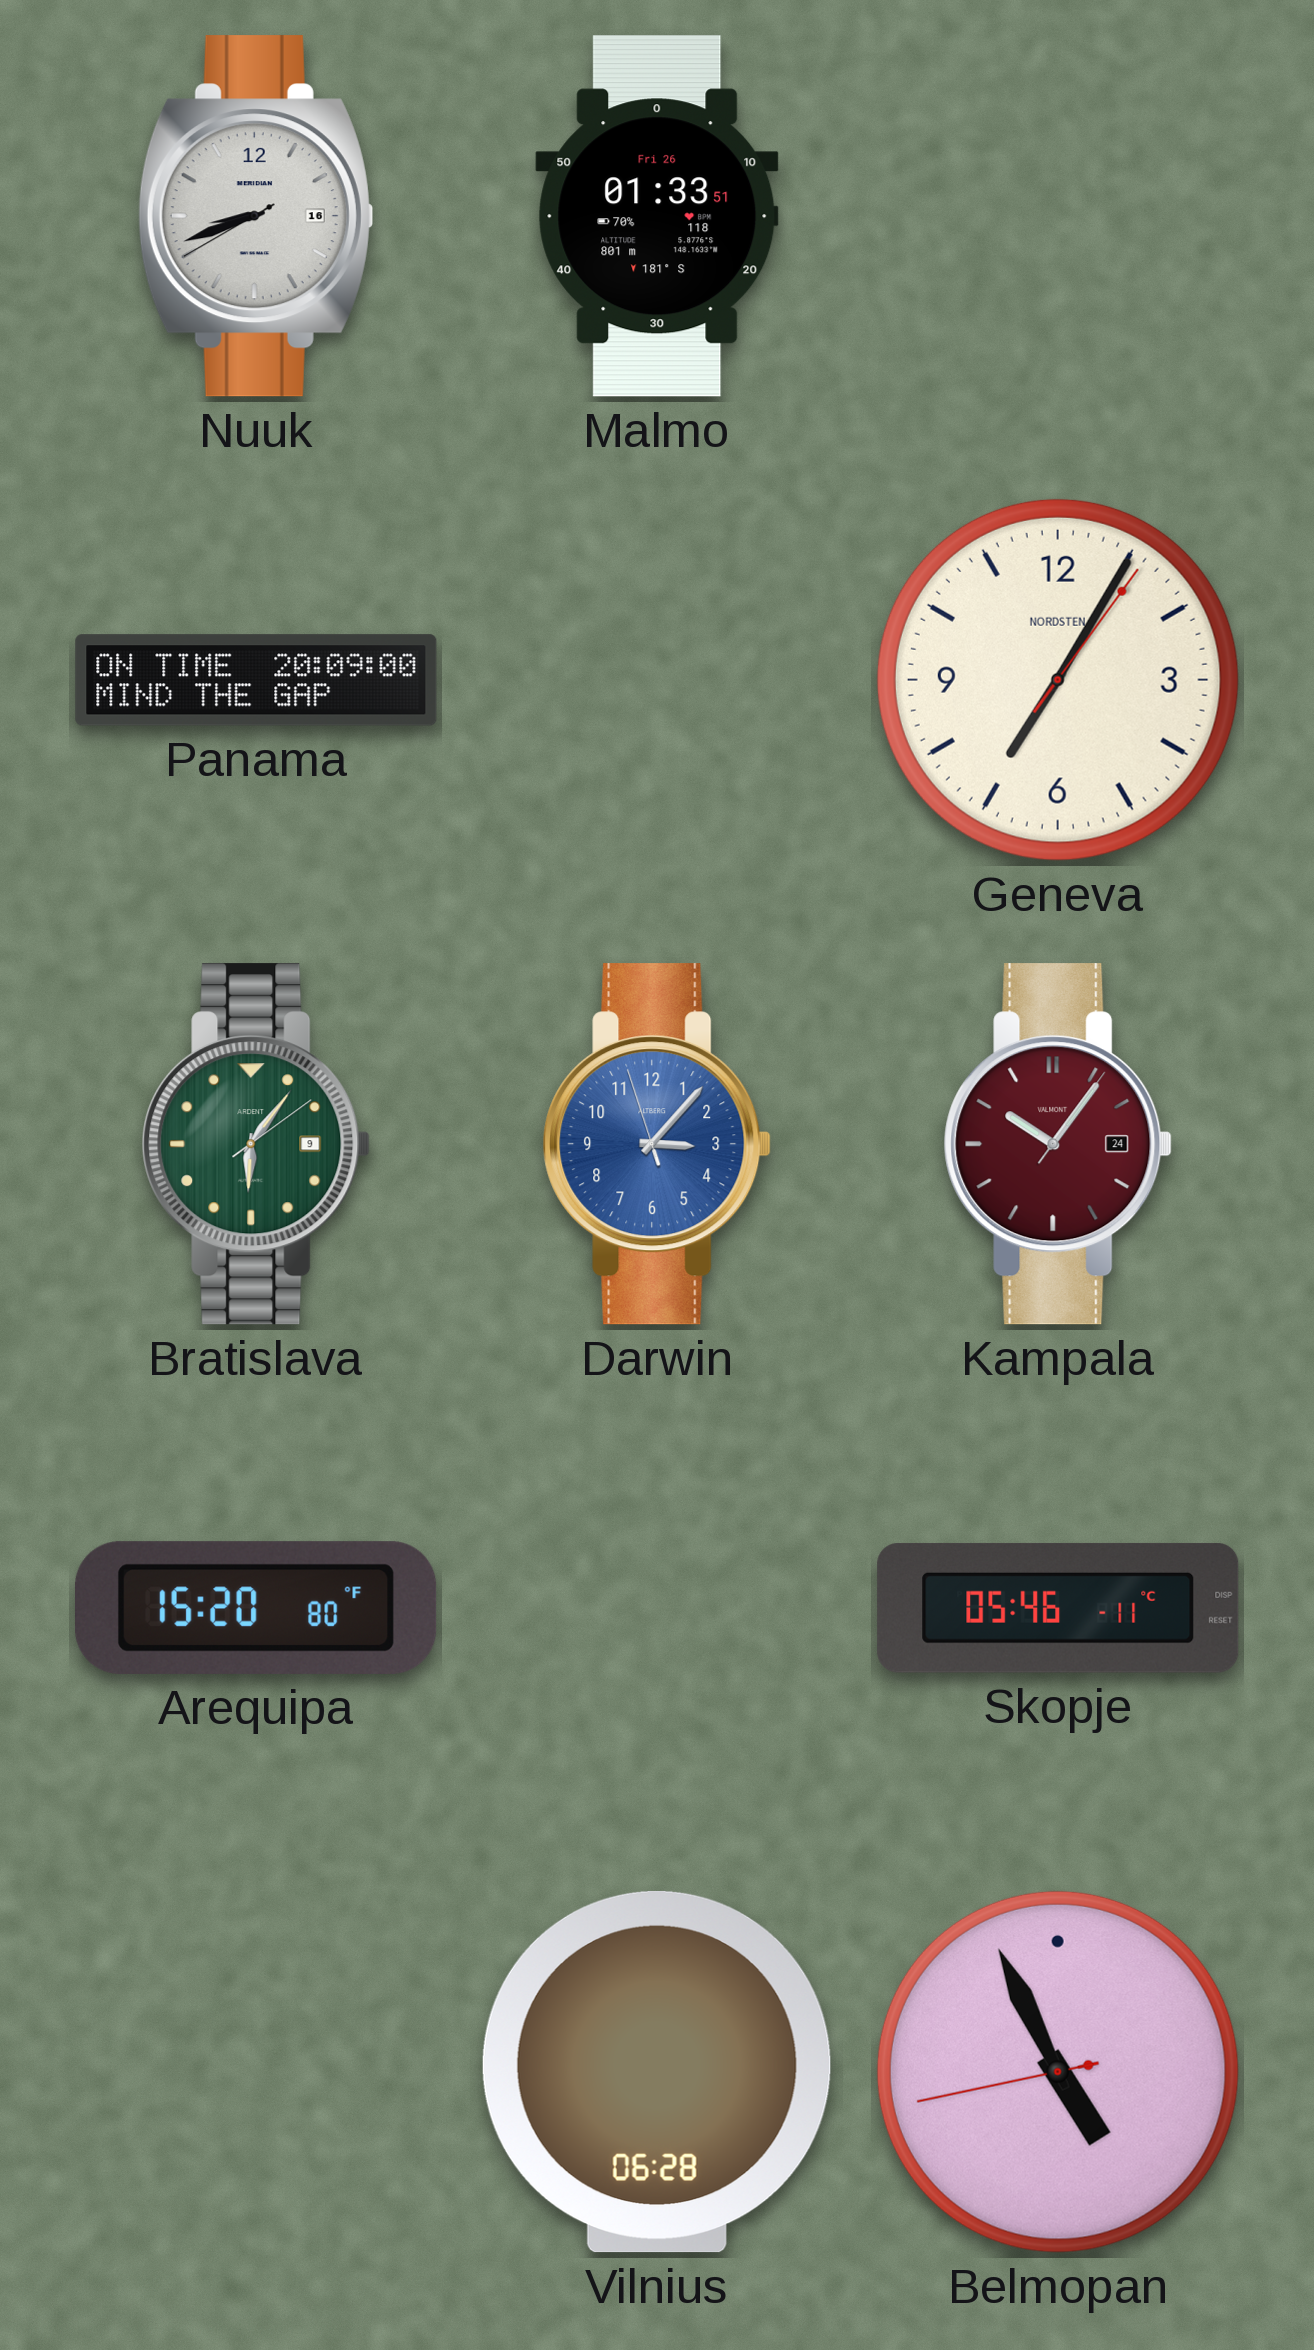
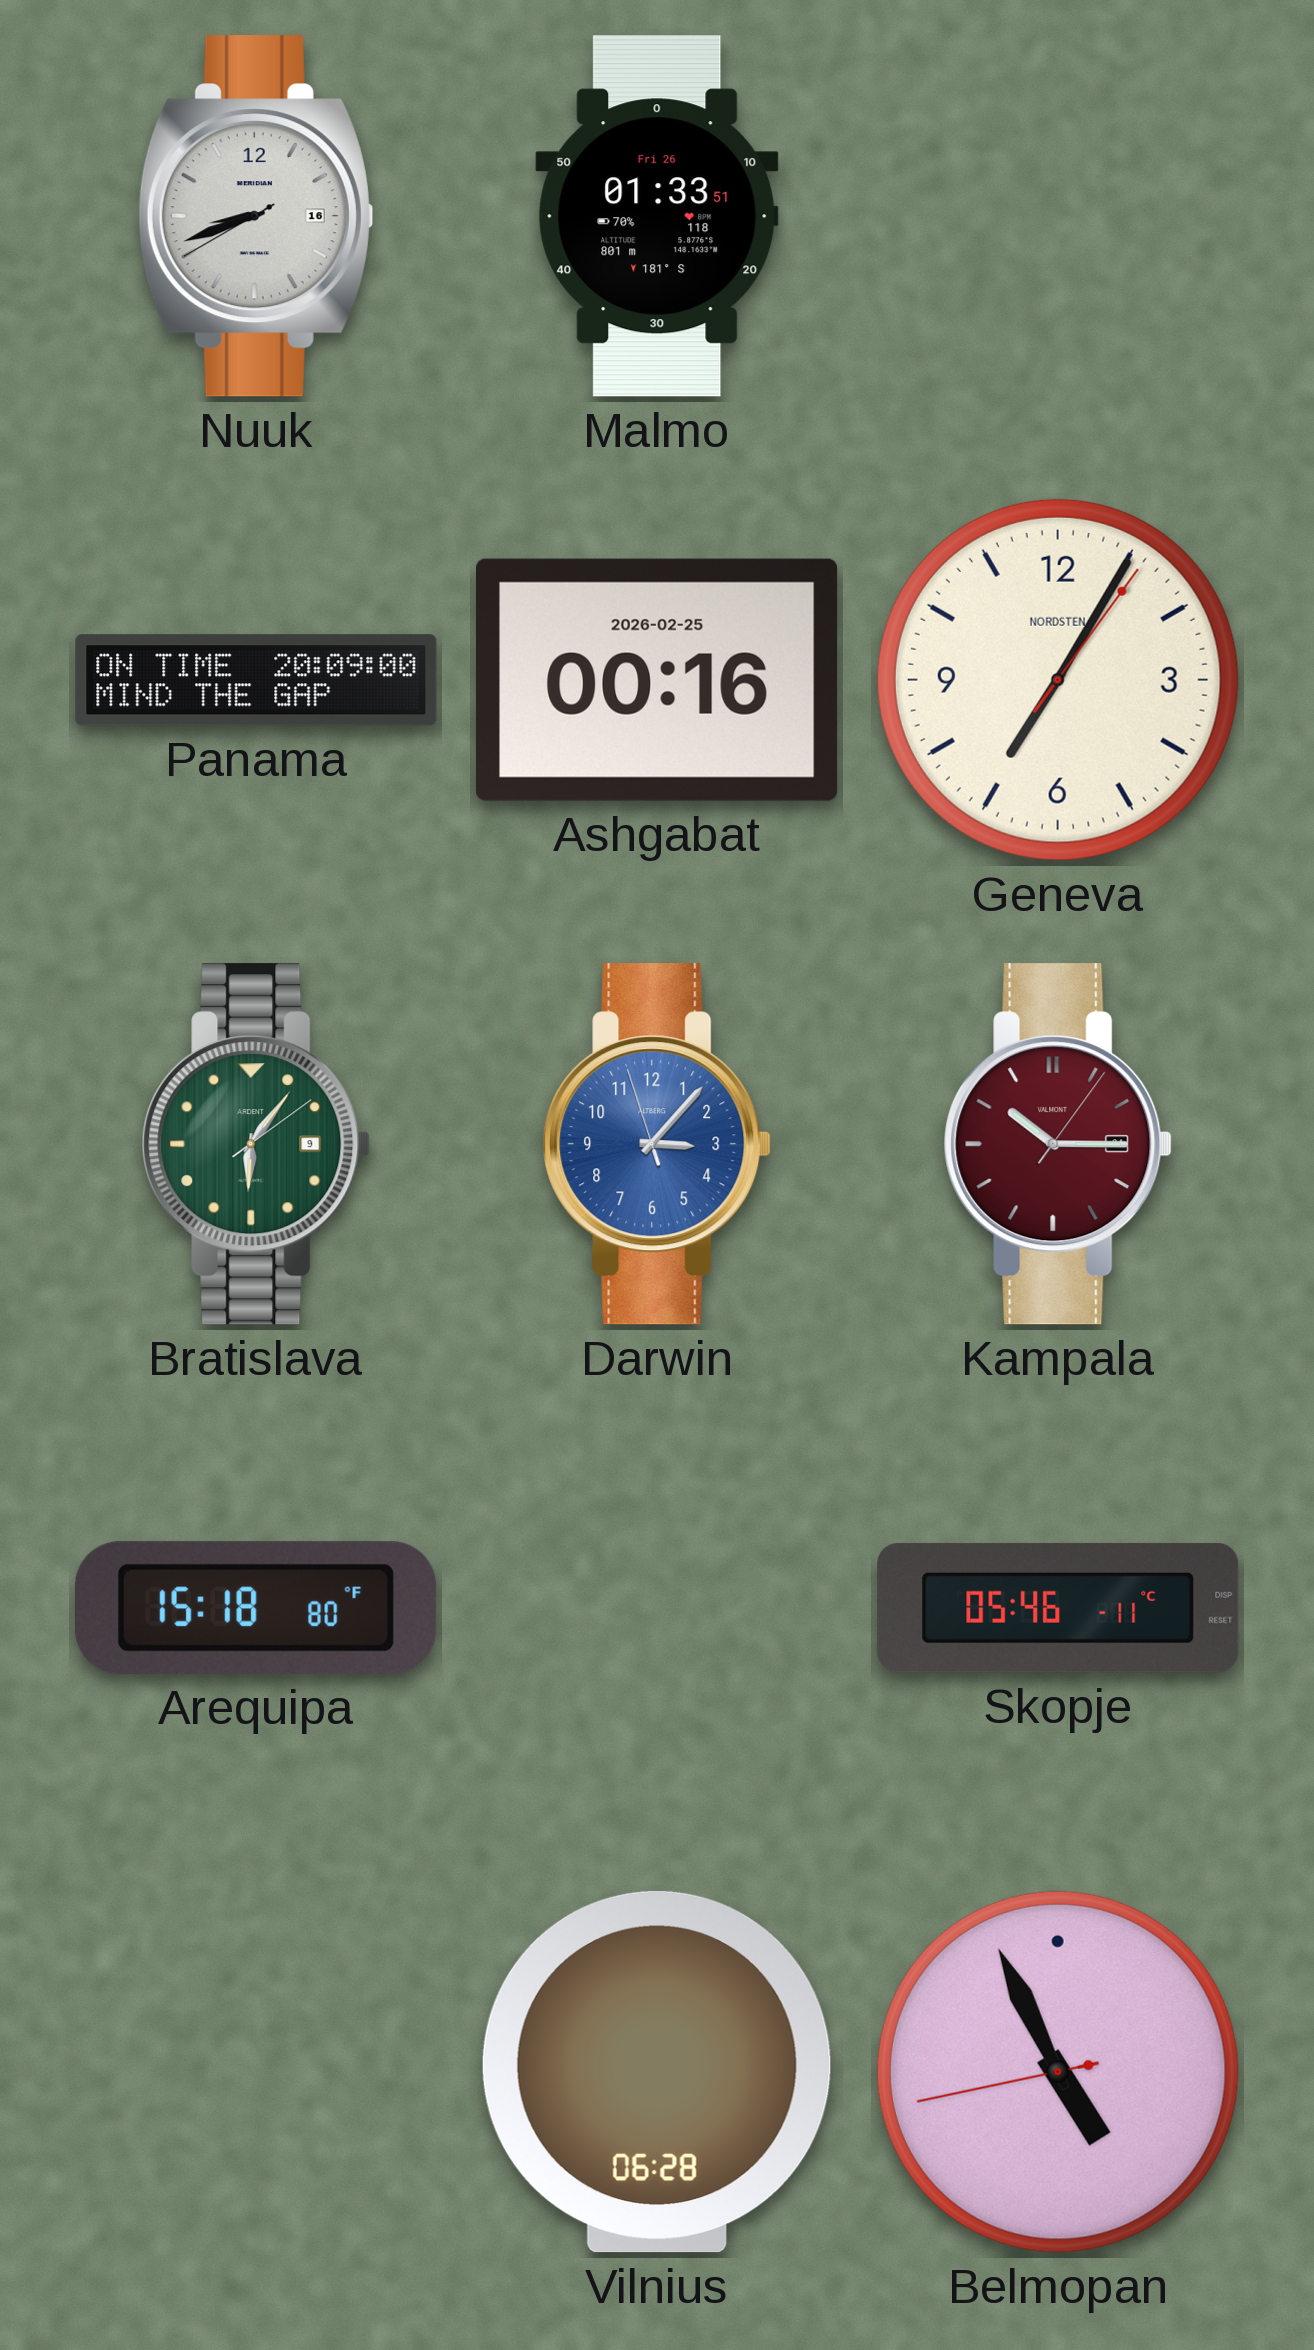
Ashgabat: none -> 00:16 (658, 680)
Kampala: 10:06 -> 10:15 (1058, 1144)
Arequipa: 15:20 -> 15:18 (256, 1608)
